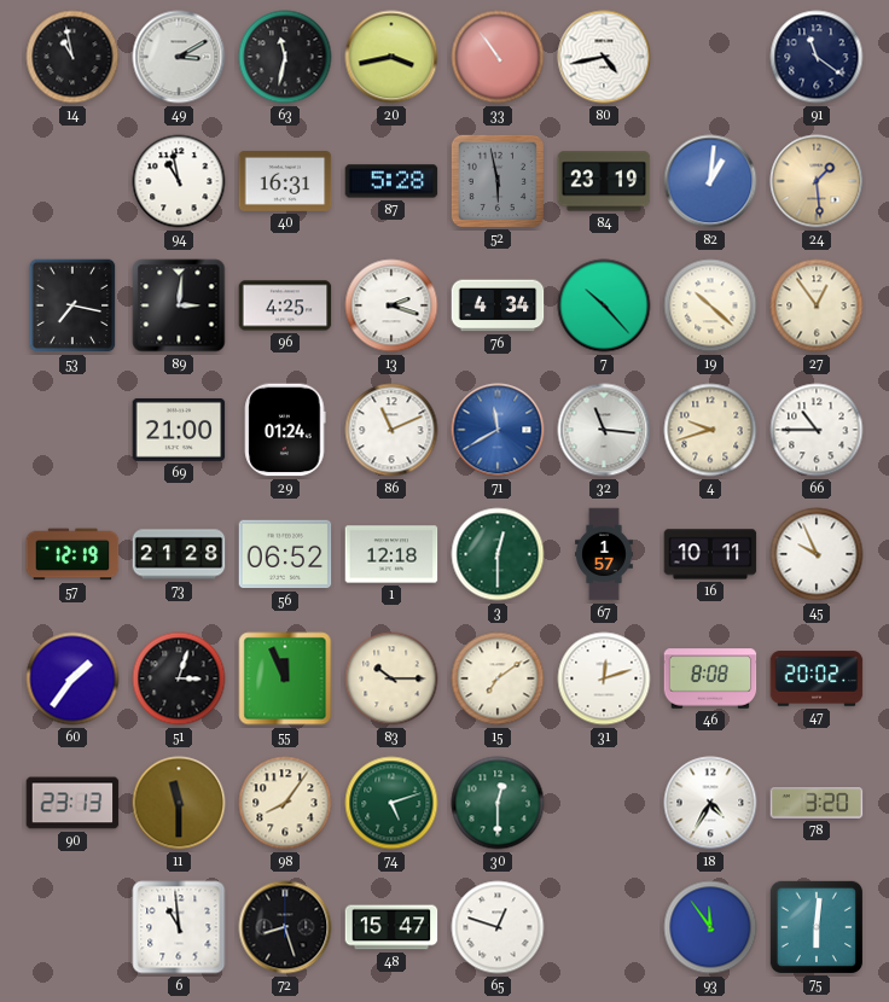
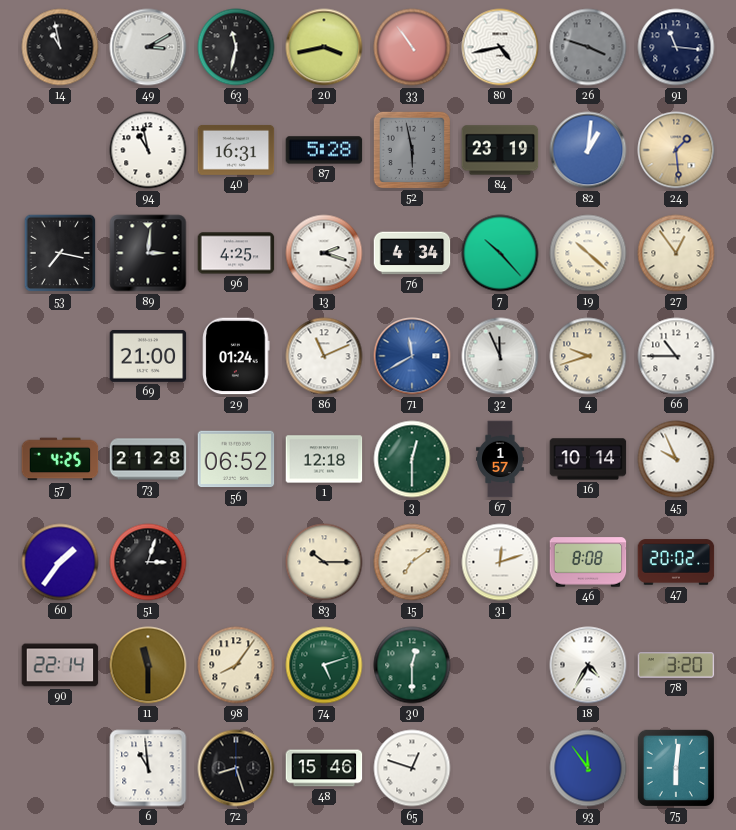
26: none -> 3:48 (588, 47)
91: 11:21 -> 11:16 (676, 47)
32: 11:16 -> 11:56 (500, 356)
57: 12:19 -> 4:25 (60, 459)
16: 10:11 -> 10:14 (588, 459)
55: 11:56 -> none (285, 678)
90: 23:13 -> 22:14 (60, 665)
48: 15:47 -> 15:46 (324, 768)
